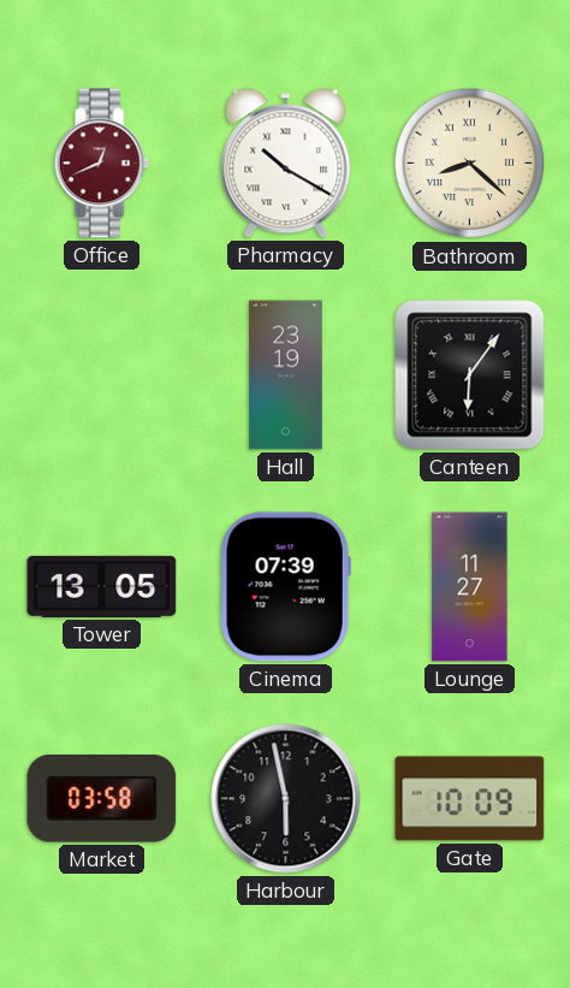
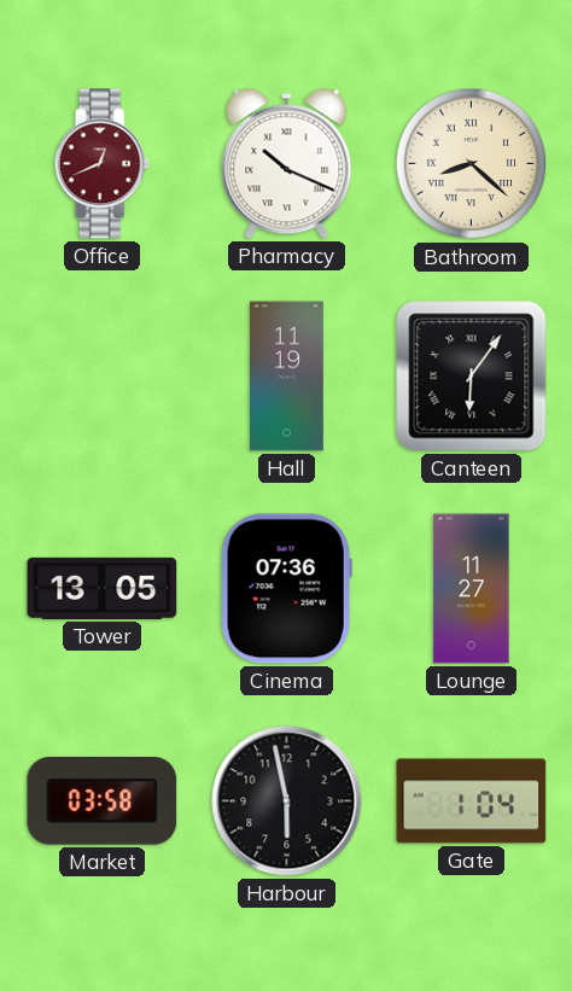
Pharmacy: 10:20 -> 10:19 (287, 164)
Hall: 23:19 -> 11:19 (287, 377)
Cinema: 07:39 -> 07:36 (286, 589)
Gate: 10:09 -> 1:04 (472, 801)
